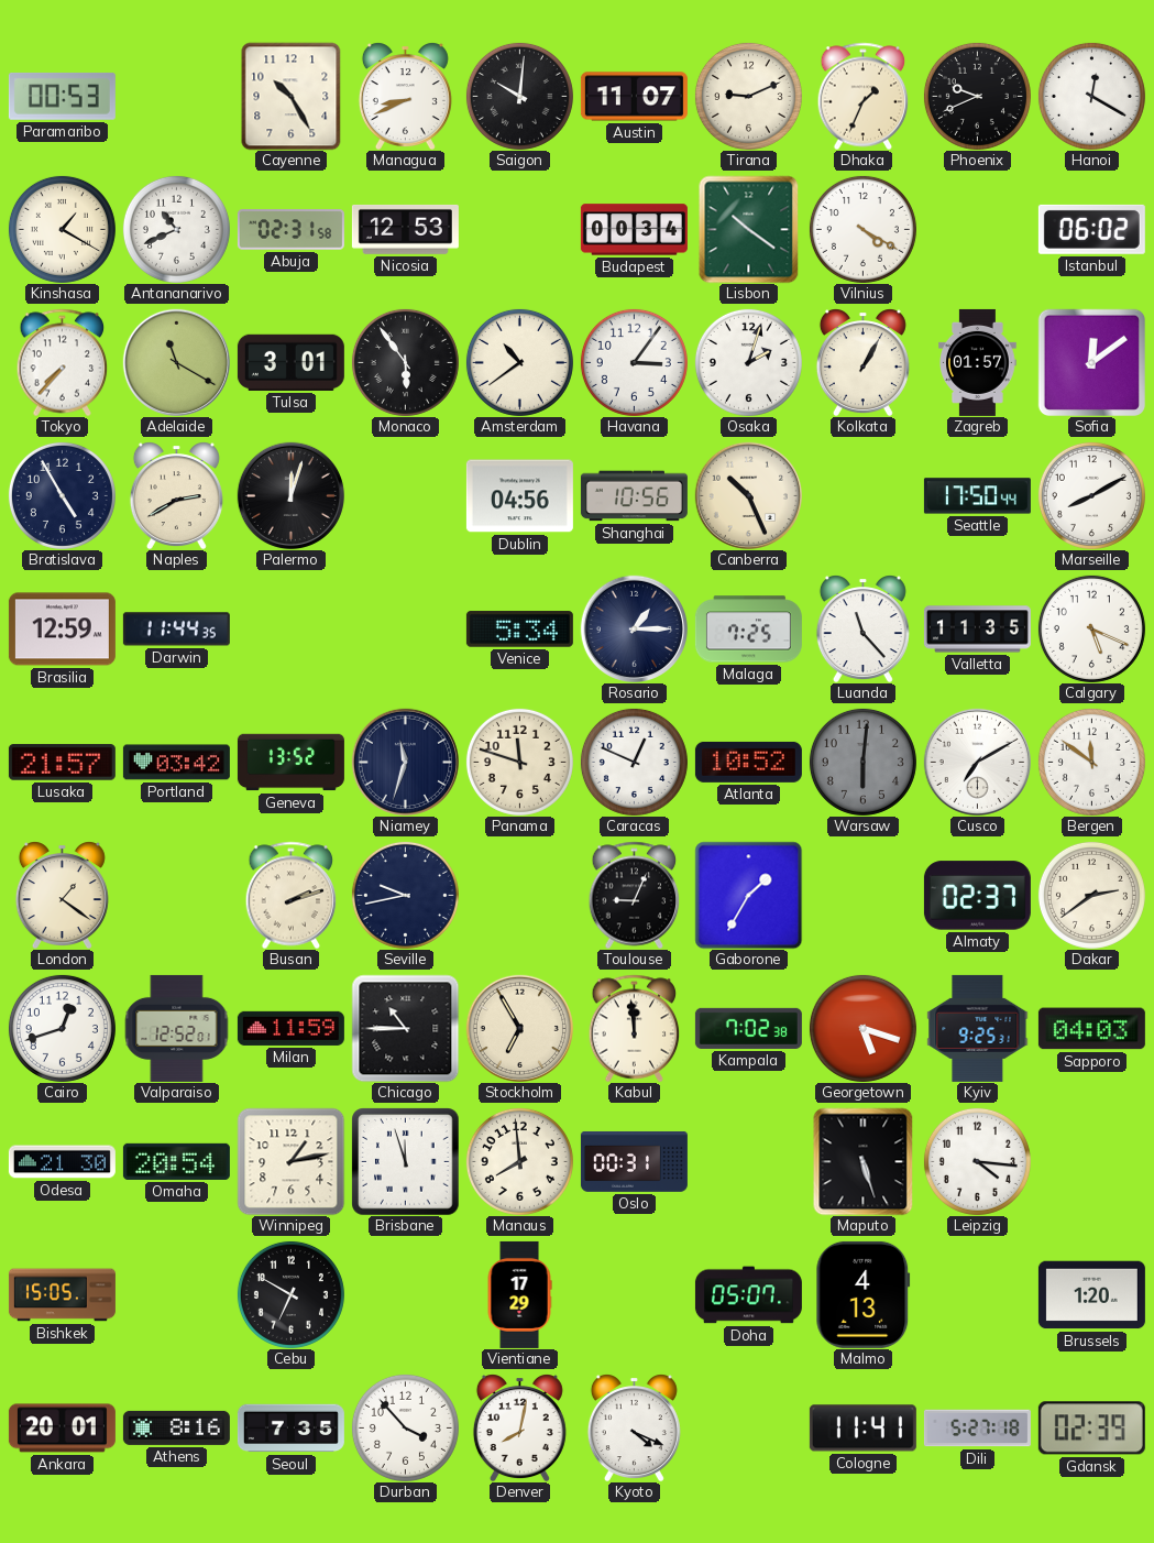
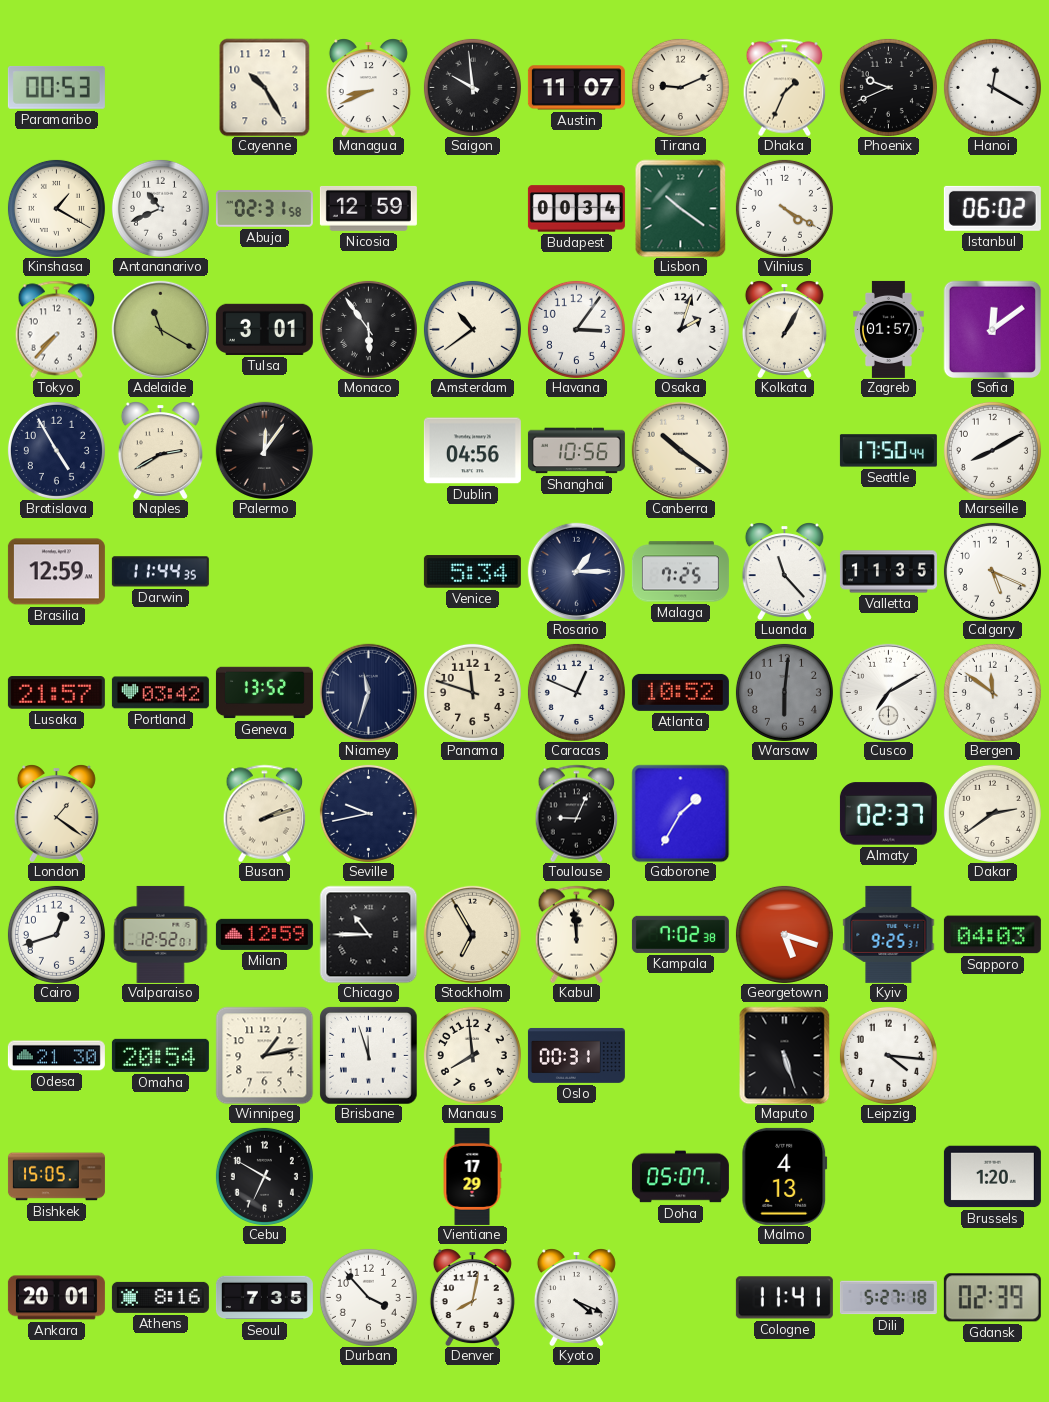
Saigon: 10:01 -> 9:59 (472, 87)
Nicosia: 12:53 -> 12:59 (368, 208)
Palermo: 12:03 -> 12:06 (264, 450)
Canberra: 10:26 -> 10:21 (680, 450)
Milan: 11:59 -> 12:59 (264, 934)
